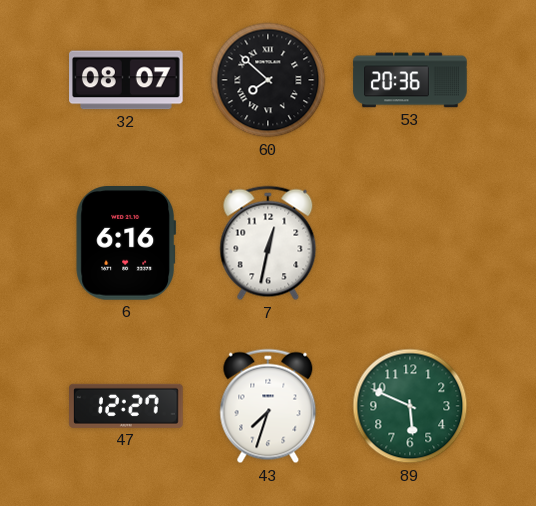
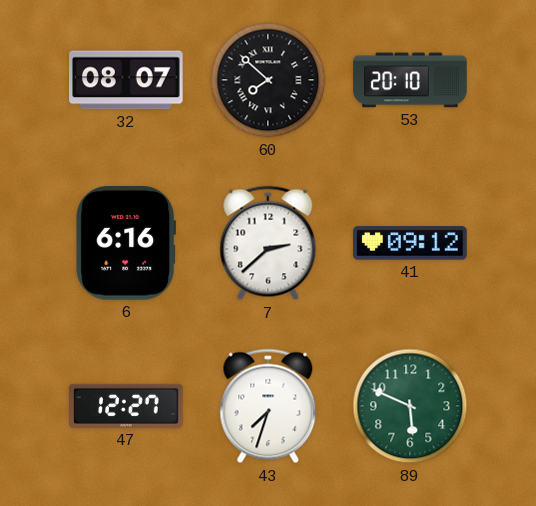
53: 20:36 -> 20:10 (410, 80)
7: 12:32 -> 2:38 (268, 243)
41: none -> 09:12 (410, 243)
